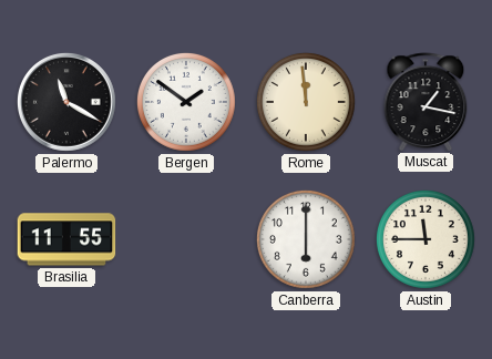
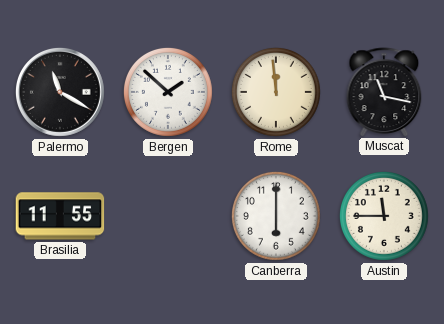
Bergen: 1:51 -> 1:52 (168, 92)
Muscat: 1:17 -> 11:17 (384, 92)
